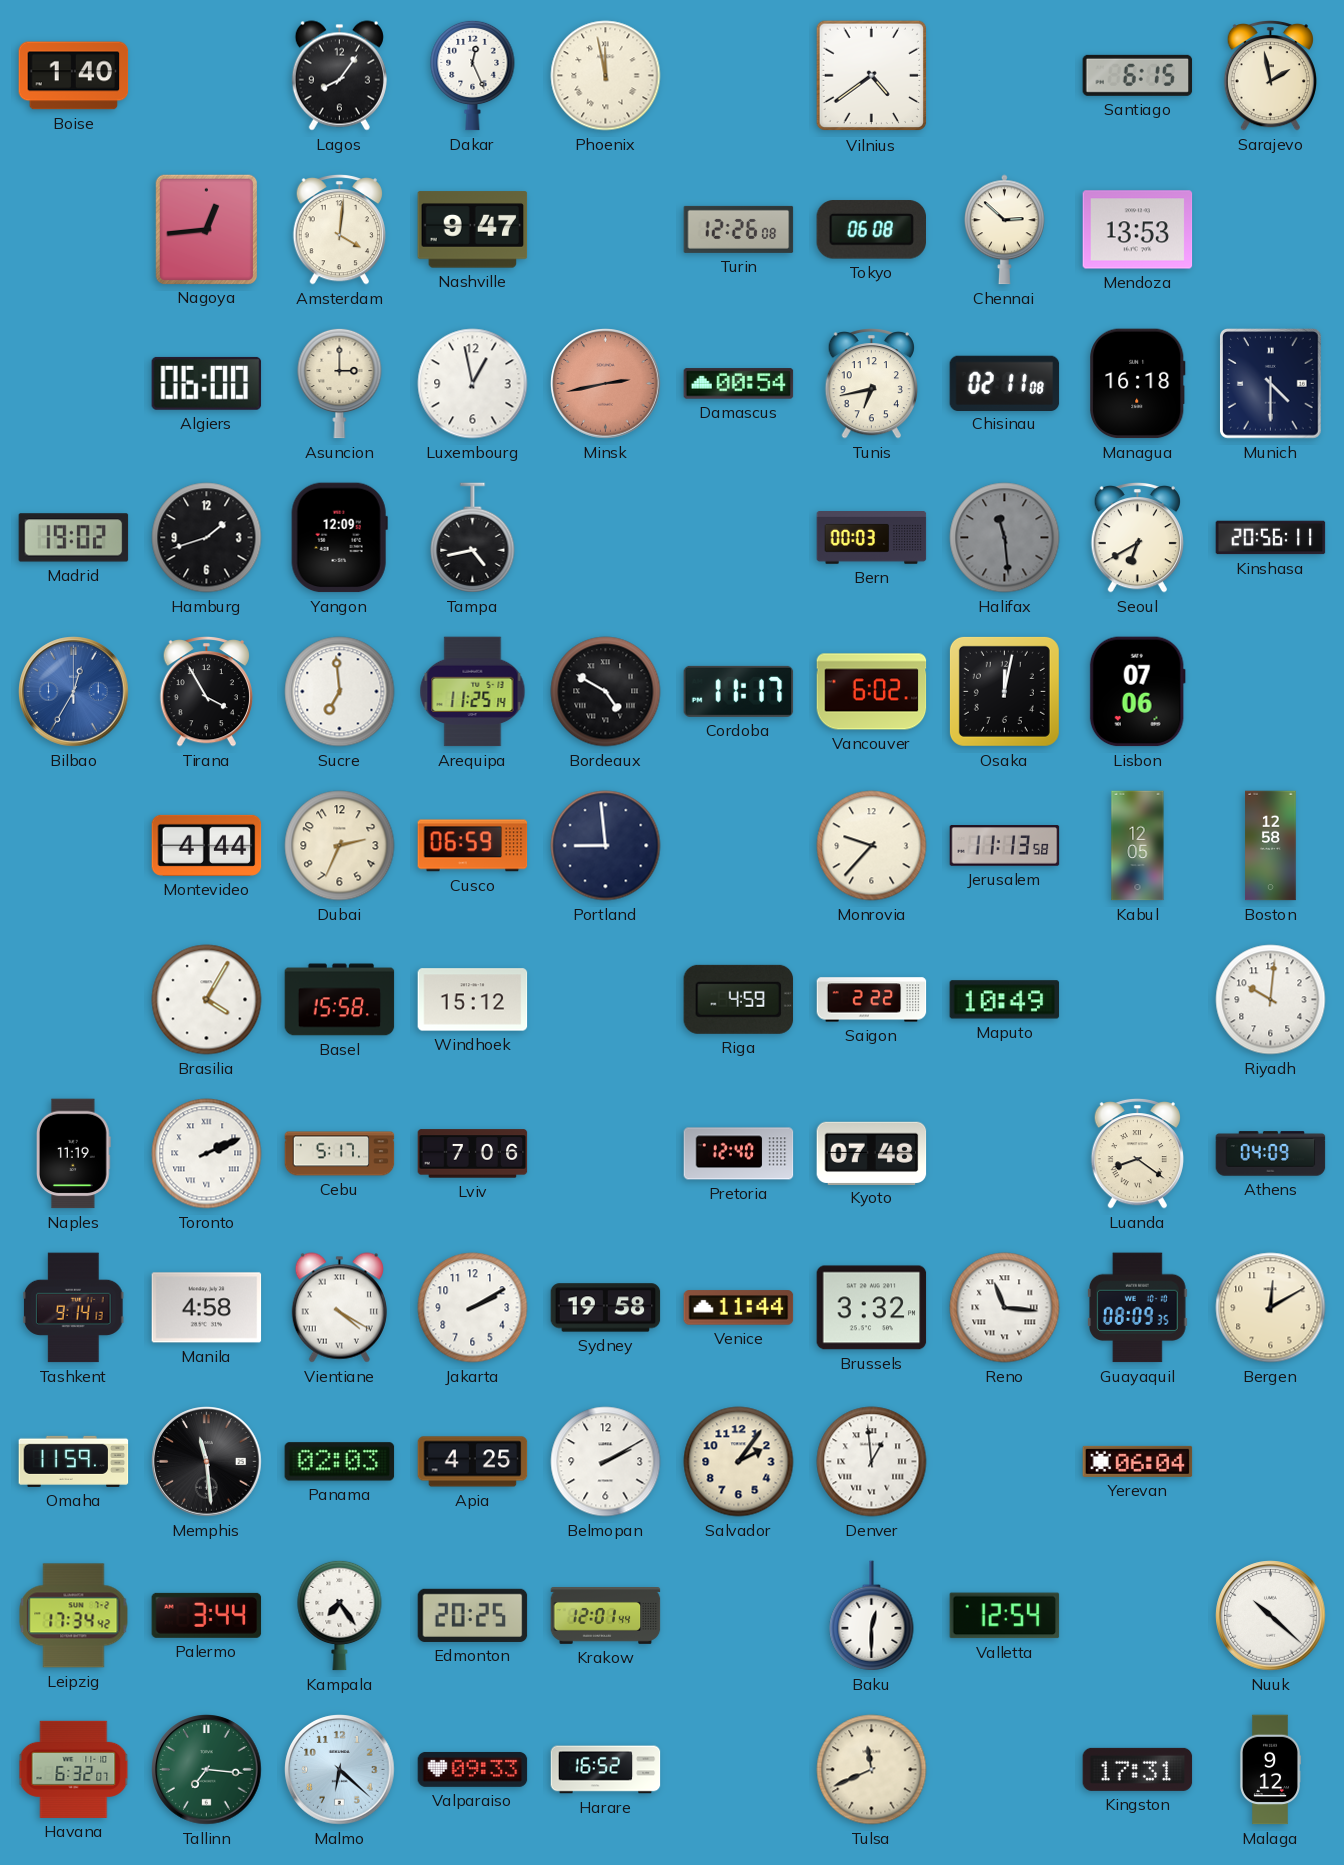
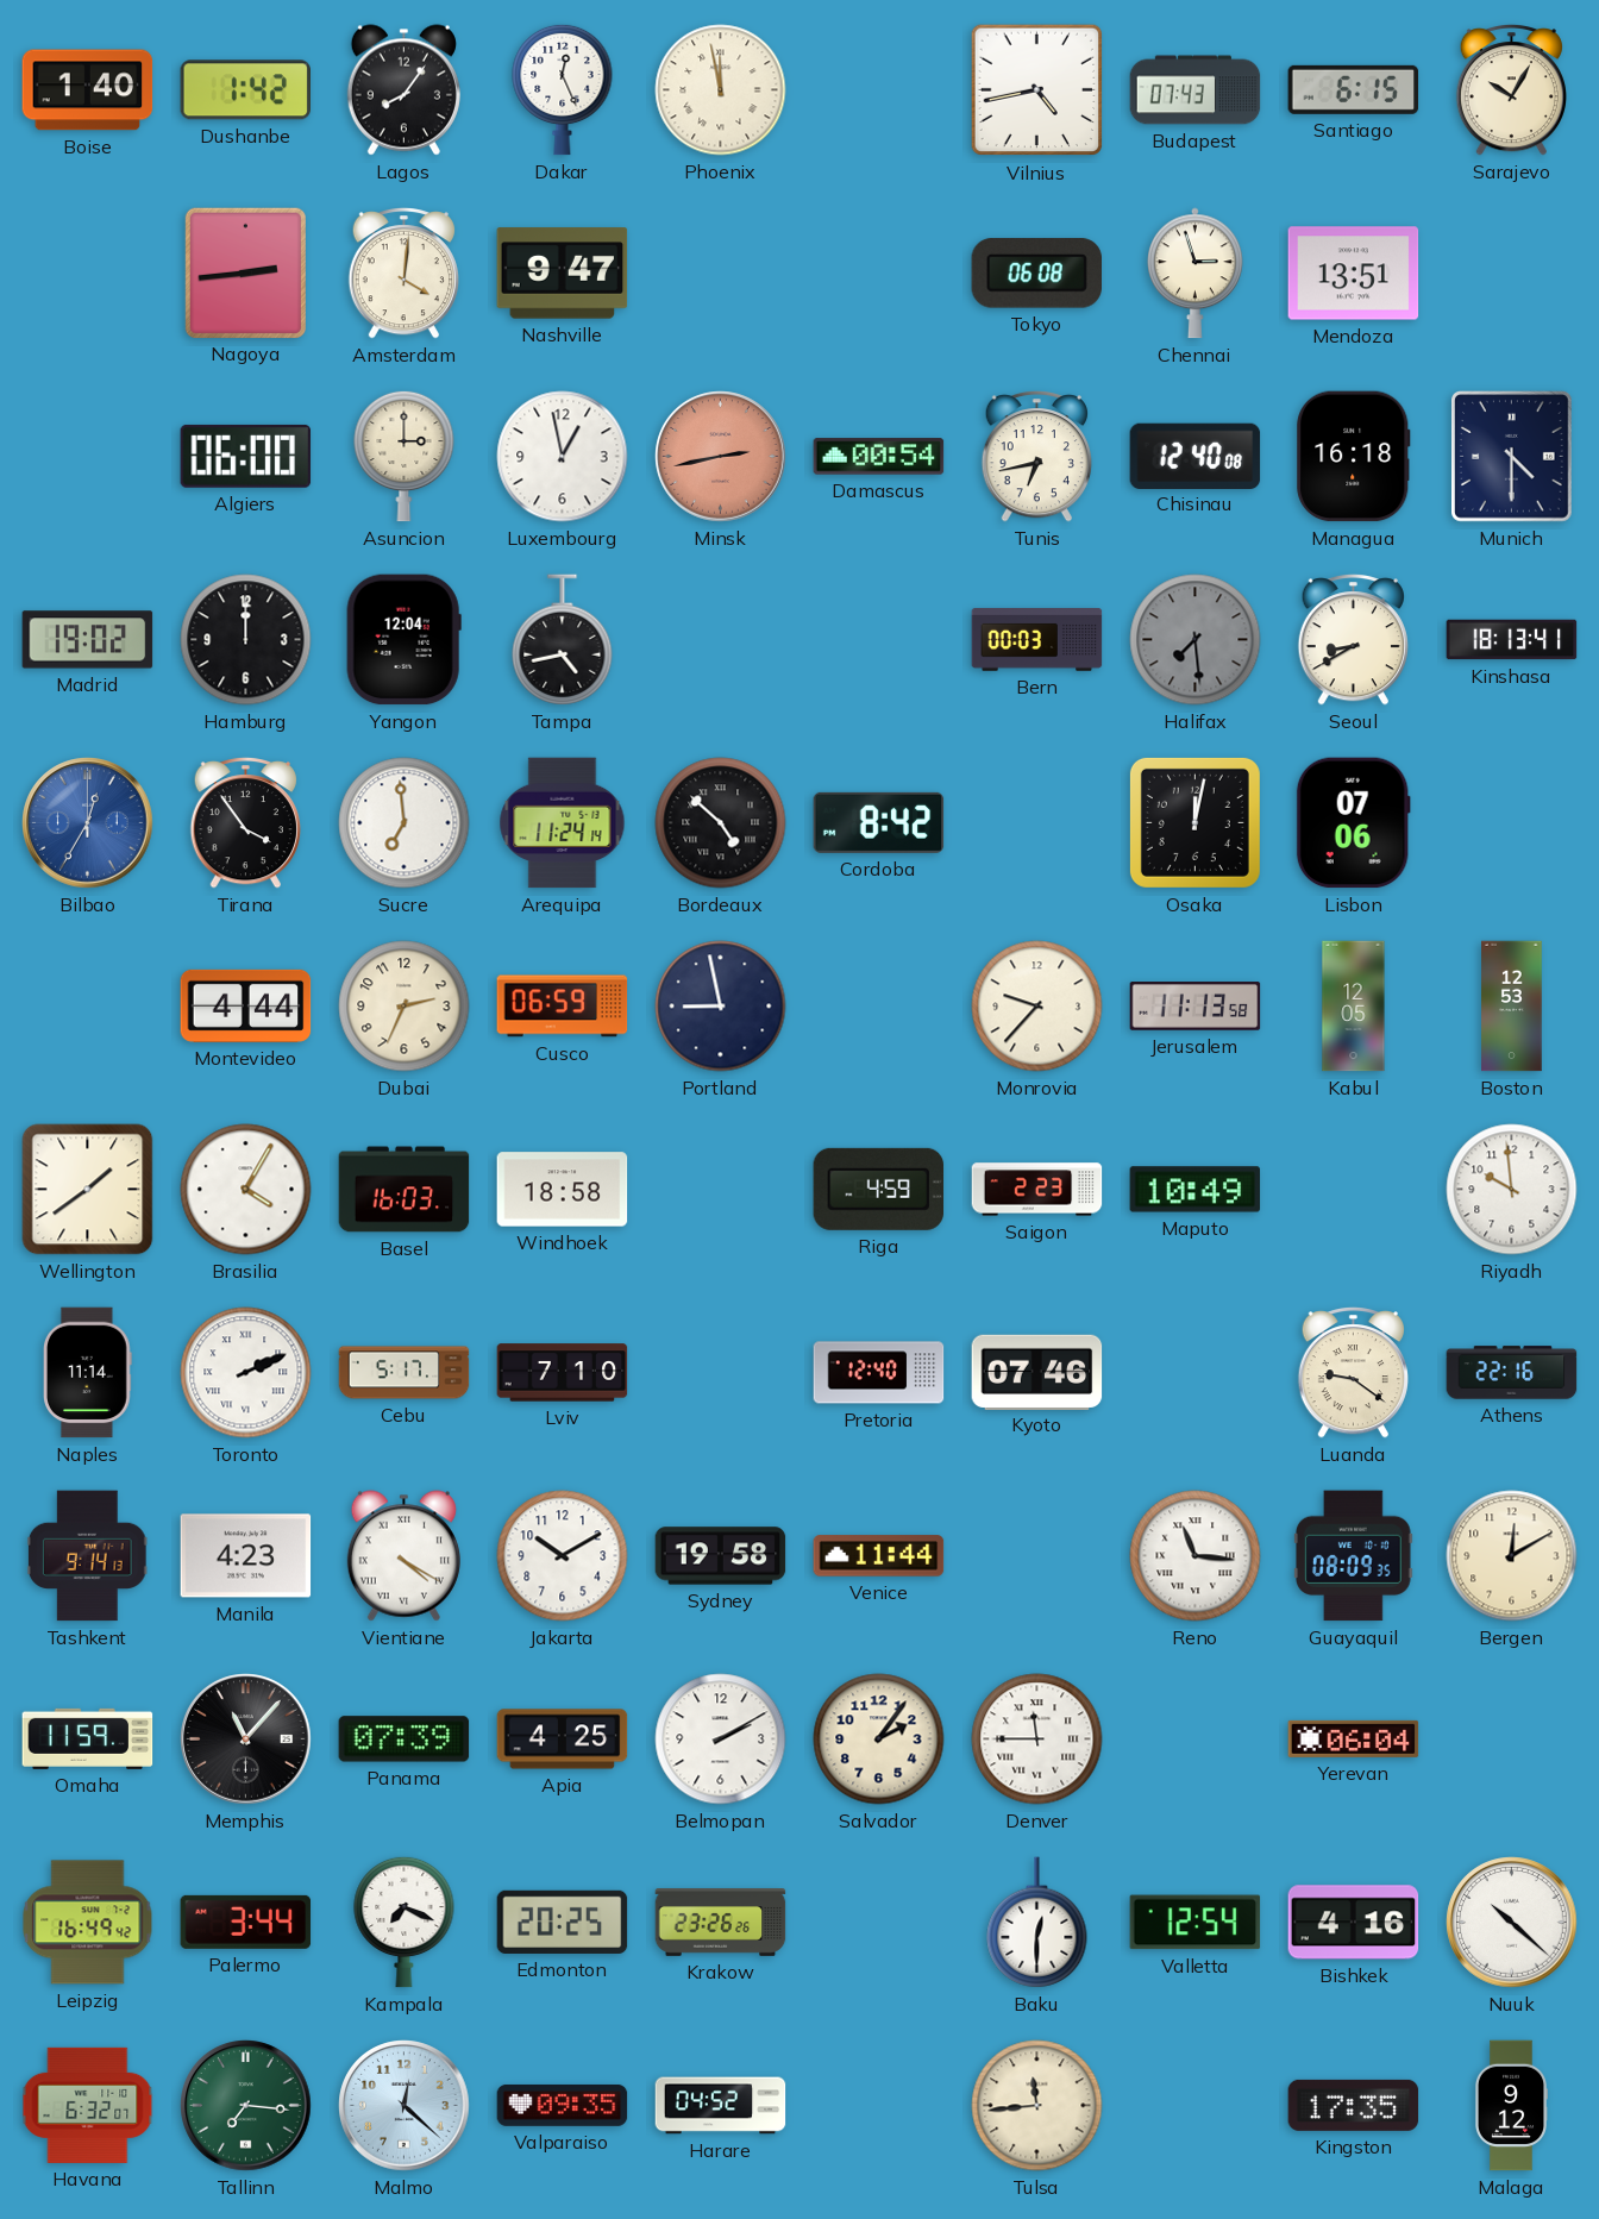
Dushanbe: none -> 1:42 (245, 90)
Vilnius: 4:39 -> 4:43 (1037, 90)
Budapest: none -> 07:43 (1196, 90)
Sarajevo: 1:58 -> 10:05 (1511, 90)
Nagoya: 12:44 -> 2:44 (245, 272)
Turin: 12:26 -> none (739, 229)
Chennai: 2:52 -> 2:57 (1196, 274)
Mendoza: 13:53 -> 13:51 (1354, 274)
Chisinau: 02:11 -> 12:40 (1196, 456)
Hamburg: 1:42 -> 12:00 (246, 640)
Yangon: 12:09 -> 12:04 (403, 640)
Halifax: 11:29 -> 7:29 (1196, 640)
Seoul: 6:40 -> 8:40 (1353, 640)
Kinshasa: 20:56 -> 18:13 (1512, 640)
Tirana: 3:55 -> 3:54 (245, 823)
Arequipa: 11:25 -> 11:24 (563, 823)
Bordeaux: 4:50 -> 4:52 (721, 823)
Cordoba: 11:17 -> 8:42 (879, 822)
Vancouver: 6:02 -> none (872, 692)
Portland: 8:59 -> 8:58 (721, 1007)
Boston: 12:58 -> 12:53 (1512, 1007)
Wellington: none -> 1:39 (88, 1190)
Basel: 15:58 -> 16:03 (405, 1190)
Windhoek: 15:12 -> 18:58 (563, 1190)
Saigon: 2:22 -> 2:23 (1037, 1190)
Riyadh: 10:01 -> 9:59 (1512, 1190)
Naples: 11:19 -> 11:14 (88, 1373)
Lviv: 7:06 -> 7:10 (563, 1373)
Kyoto: 07:48 -> 07:46 (1037, 1372)
Luanda: 8:21 -> 9:21 (1353, 1373)
Athens: 04:09 -> 22:16 (1512, 1373)
Manila: 4:58 -> 4:23 (246, 1556)
Jakarta: 2:10 -> 10:10 (563, 1556)
Brussels: 3:32 -> none (872, 1308)
Memphis: 11:29 -> 11:07 (246, 1740)
Panama: 02:03 -> 07:39 (405, 1740)
Denver: 12:59 -> 11:45 (1037, 1740)
Leipzig: 17:34 -> 16:49 (88, 1923)
Kampala: 7:24 -> 7:19 (405, 1922)
Krakow: 12:01 -> 23:26 (721, 1923)
Bishkek: none -> 4:16 (1354, 1923)
Malmo: 6:22 -> 12:22 (405, 2106)
Valparaiso: 09:33 -> 09:35 (563, 2105)
Harare: 16:52 -> 04:52 (721, 2106)
Tulsa: 11:41 -> 11:44 (1037, 2106)
Kingston: 17:31 -> 17:35 (1354, 2105)
